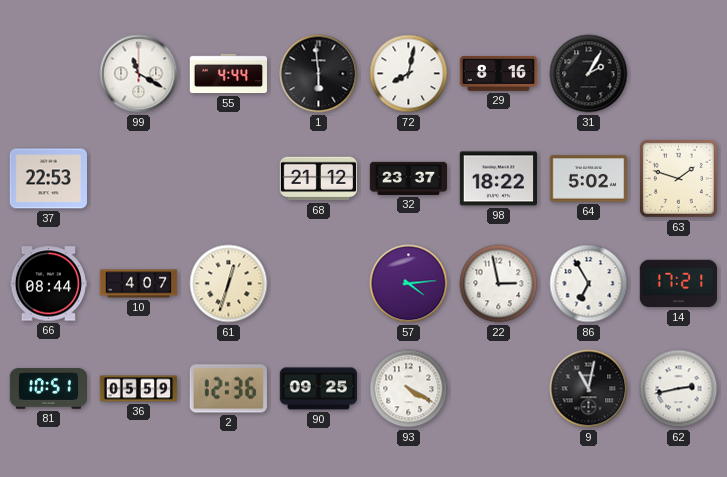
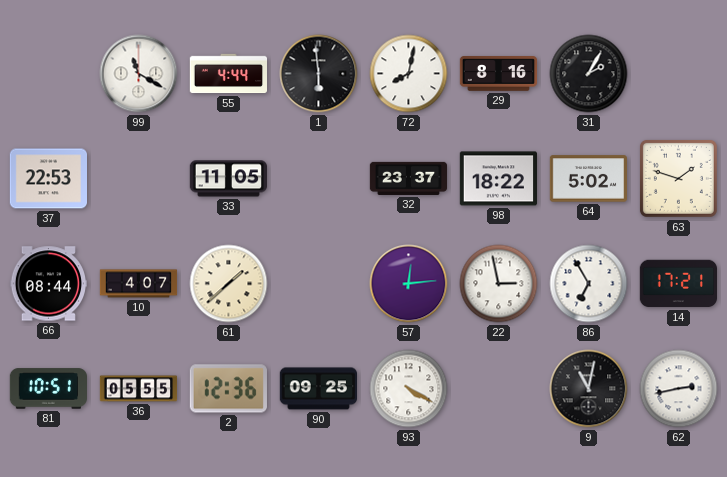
33: none -> 11:05 (228, 179)
68: 21:12 -> none (319, 179)
61: 12:33 -> 1:38 (229, 284)
57: 4:14 -> 12:14 (409, 284)
36: 05:59 -> 05:55 (139, 389)
